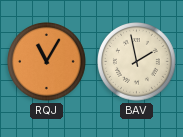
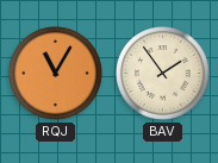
BAV: 1:58 -> 1:54 (163, 74)
